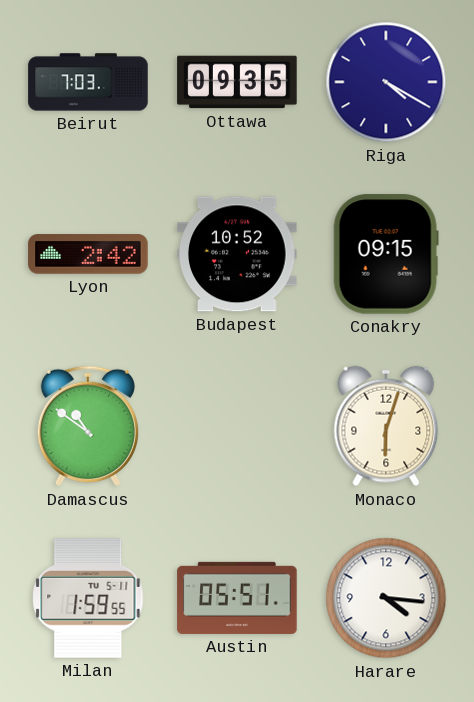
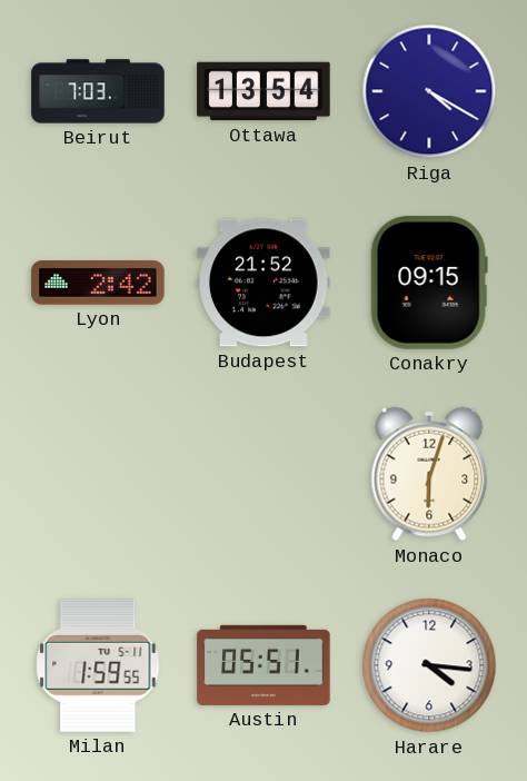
Ottawa: 09:35 -> 13:54 (263, 91)
Budapest: 10:52 -> 21:52 (263, 283)
Damascus: 10:51 -> none (88, 426)
